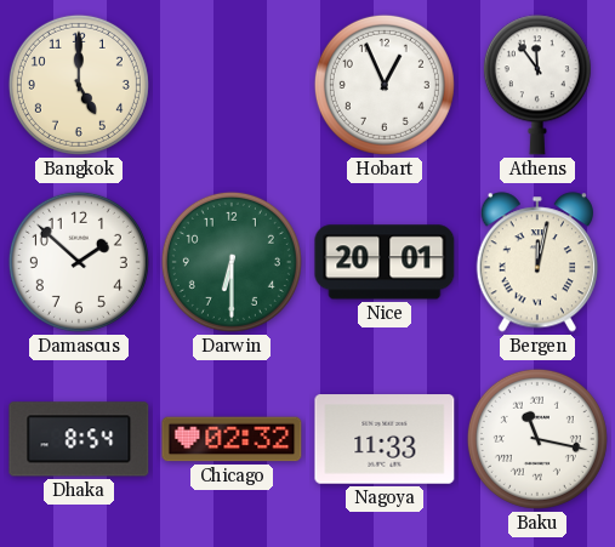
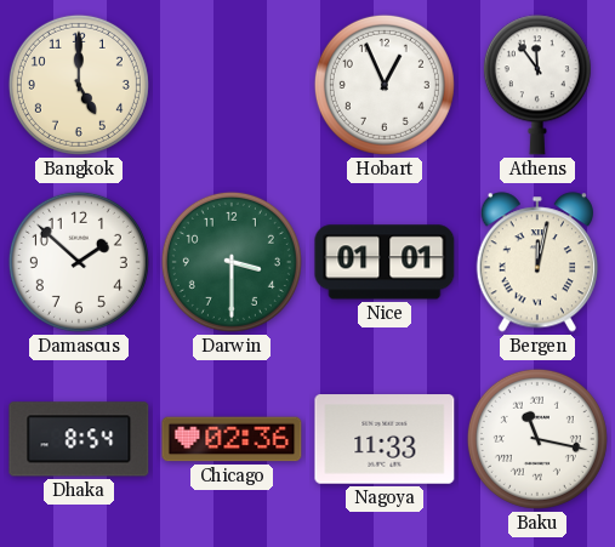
Darwin: 6:30 -> 3:30 (232, 262)
Nice: 20:01 -> 01:01 (385, 262)
Chicago: 02:32 -> 02:36 (232, 439)
